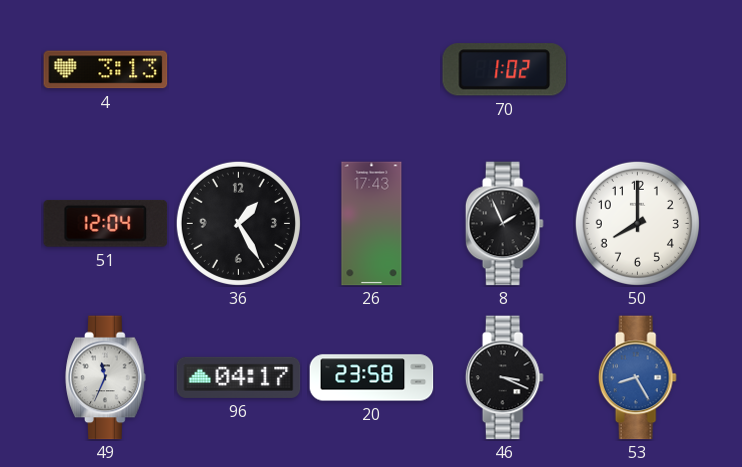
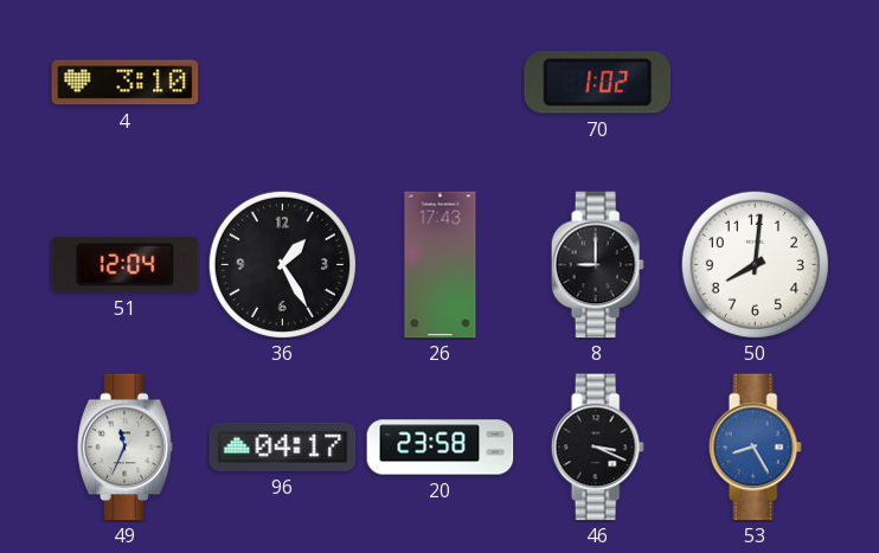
4: 3:13 -> 3:10 (126, 83)
8: 1:56 -> 9:00 (597, 265)
50: 8:00 -> 8:01 (755, 264)
